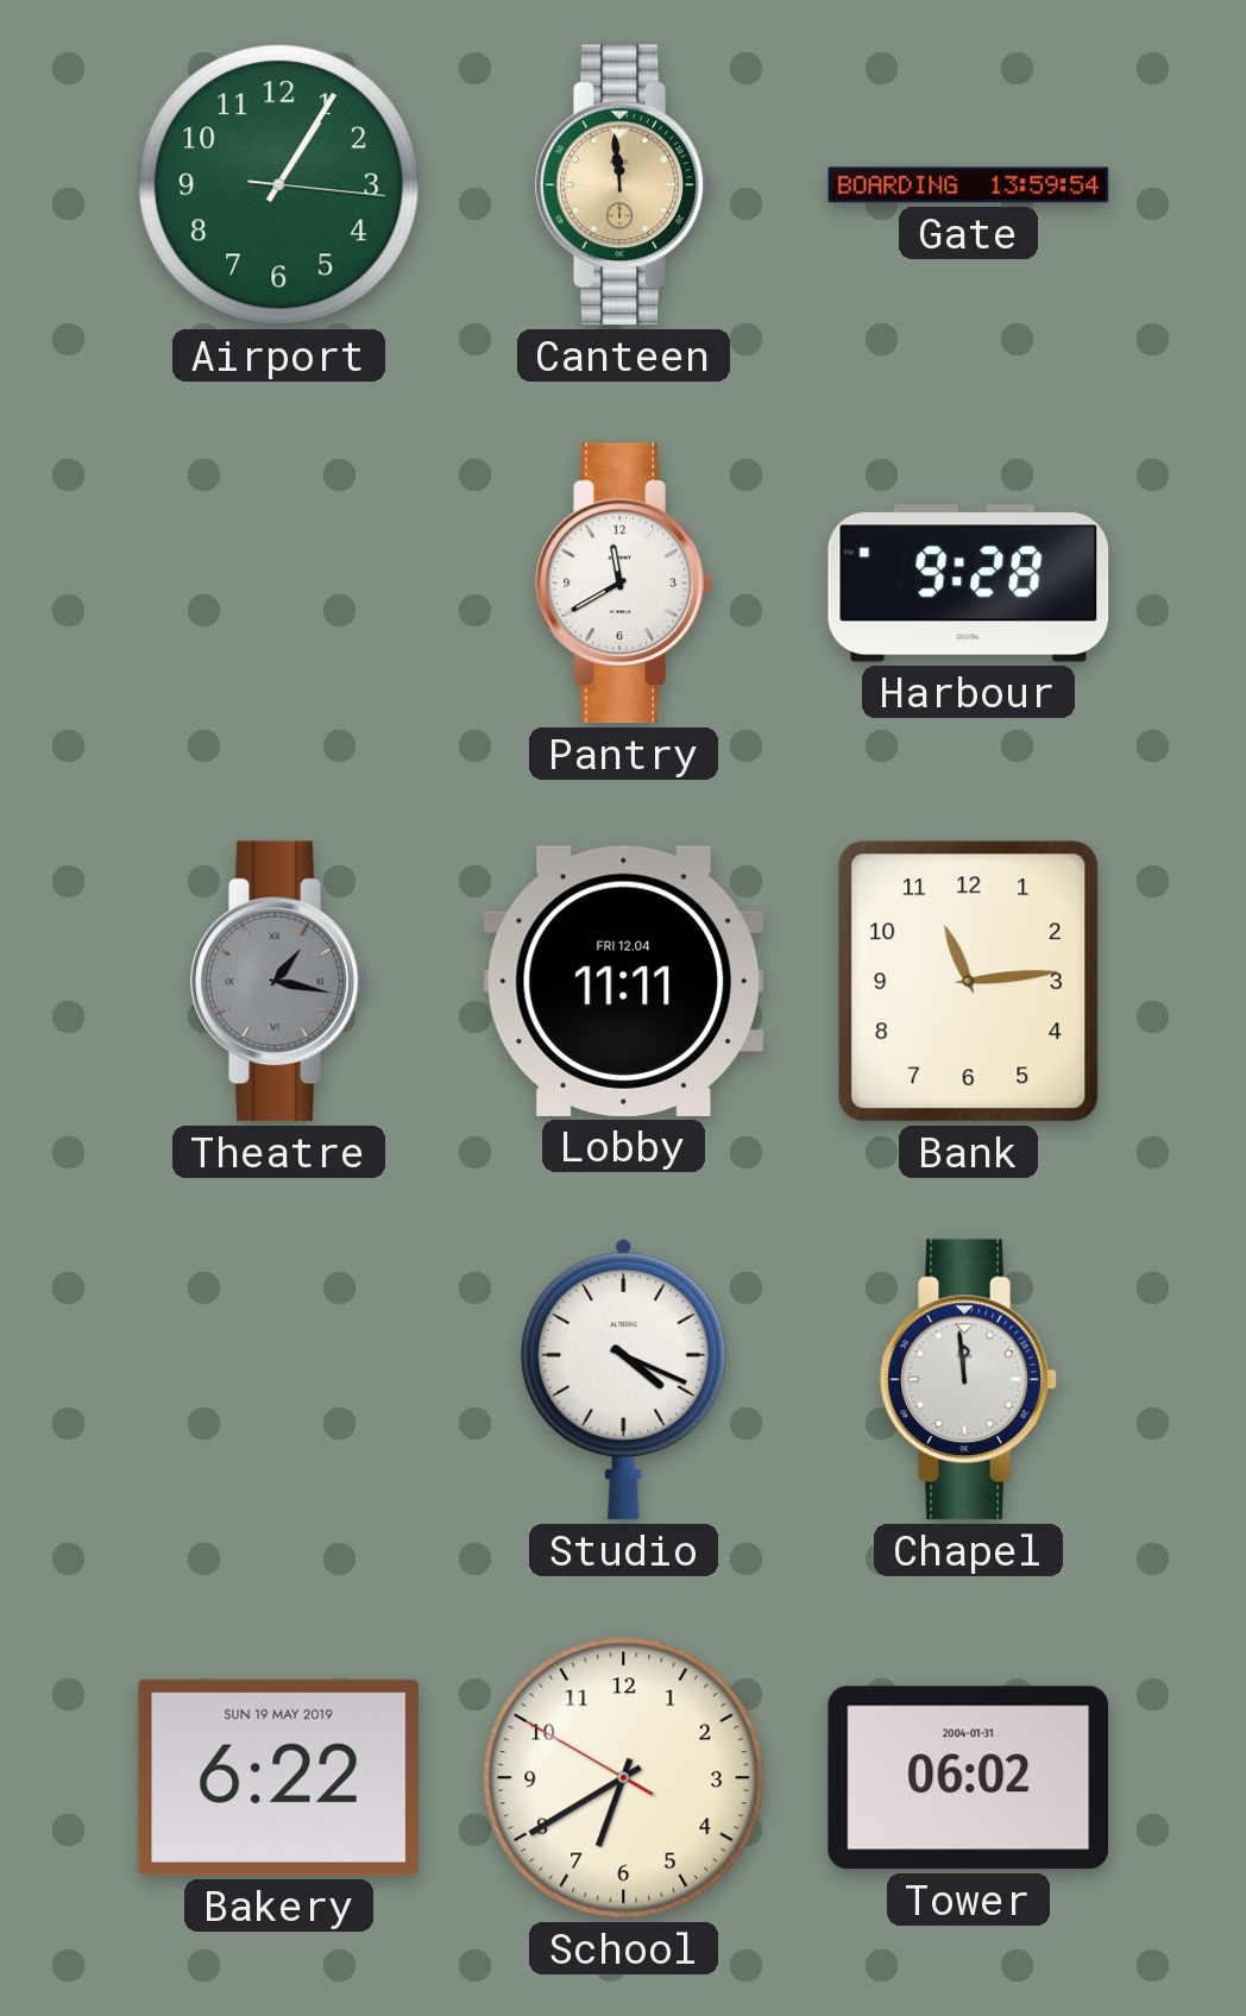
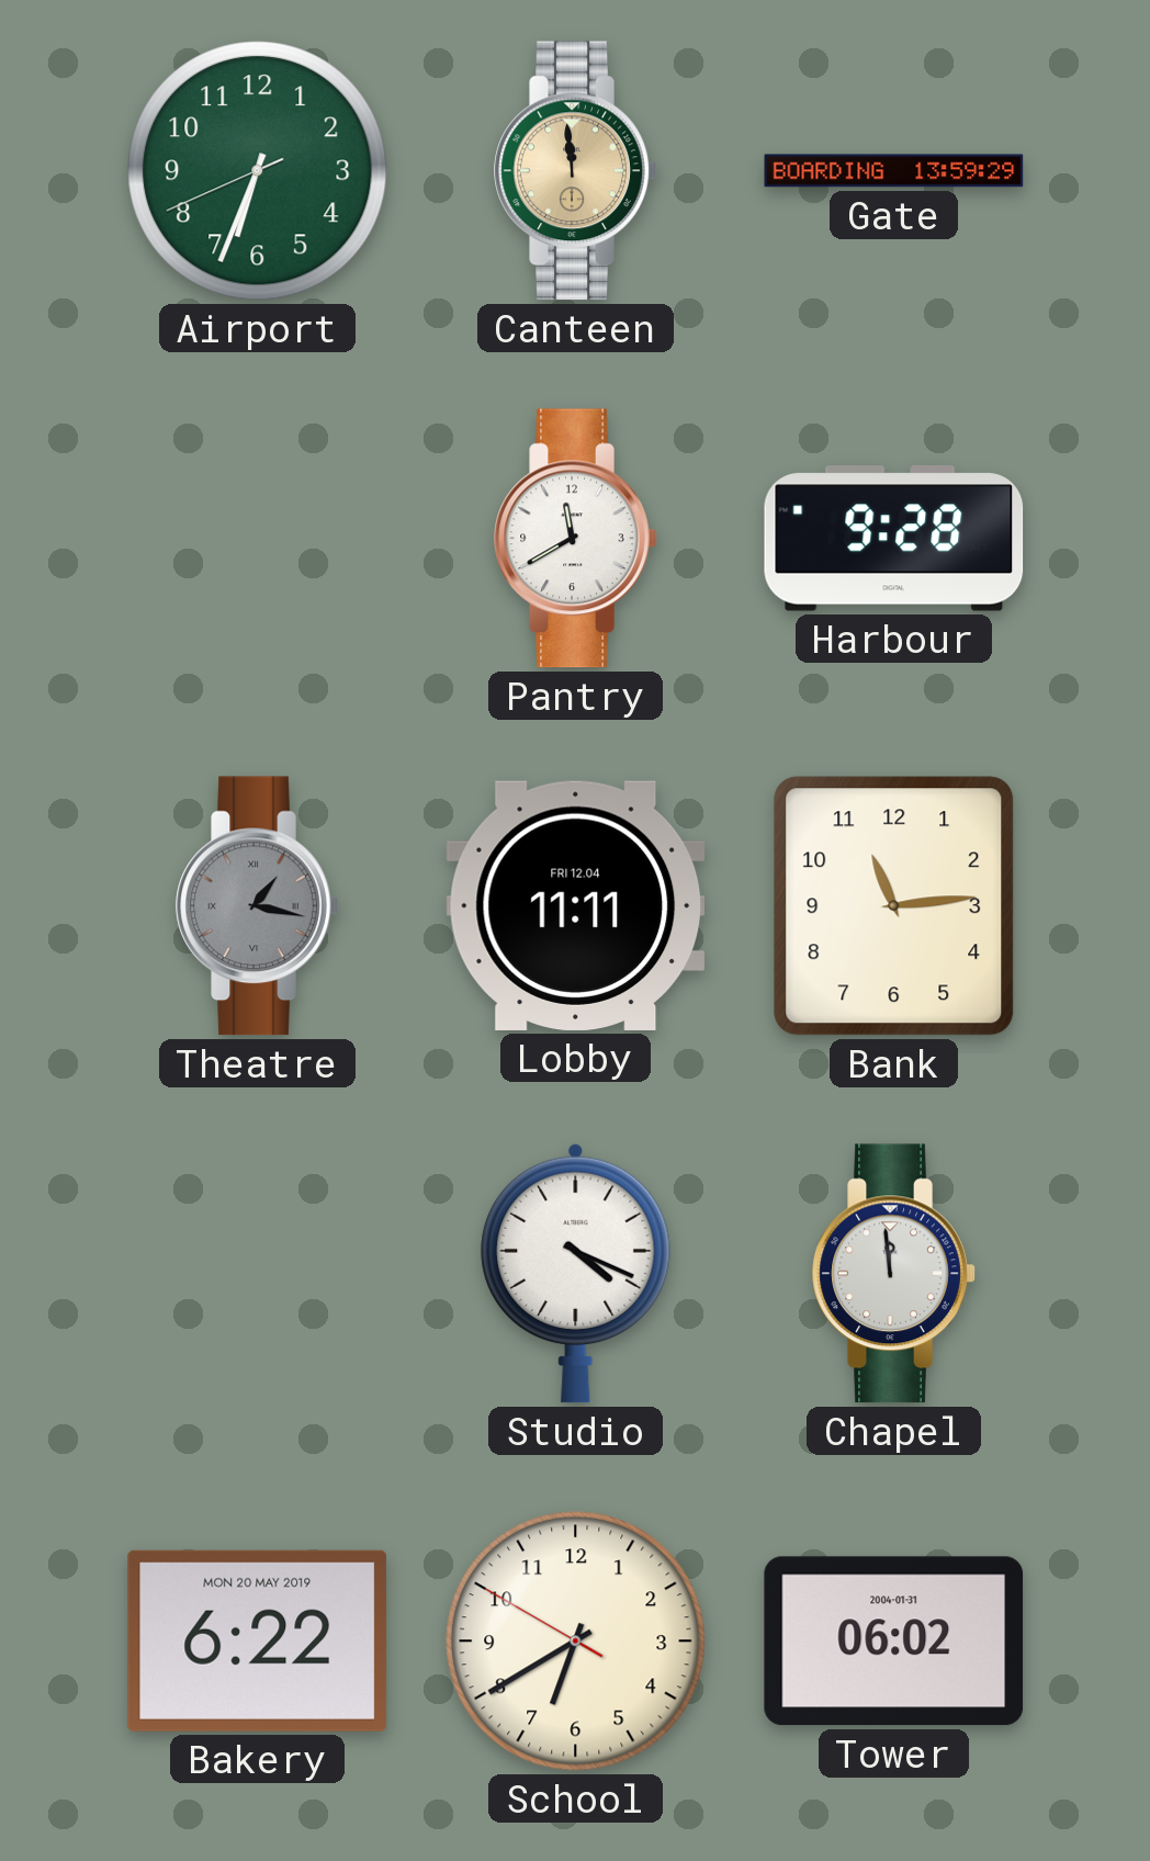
Airport: 1:05 -> 6:33 (258, 171)
Gate: 13:59:54 -> 13:59:29 (894, 171)
Bakery date: SUN 19 MAY 2019 -> MON 20 MAY 2019 (258, 1640)
